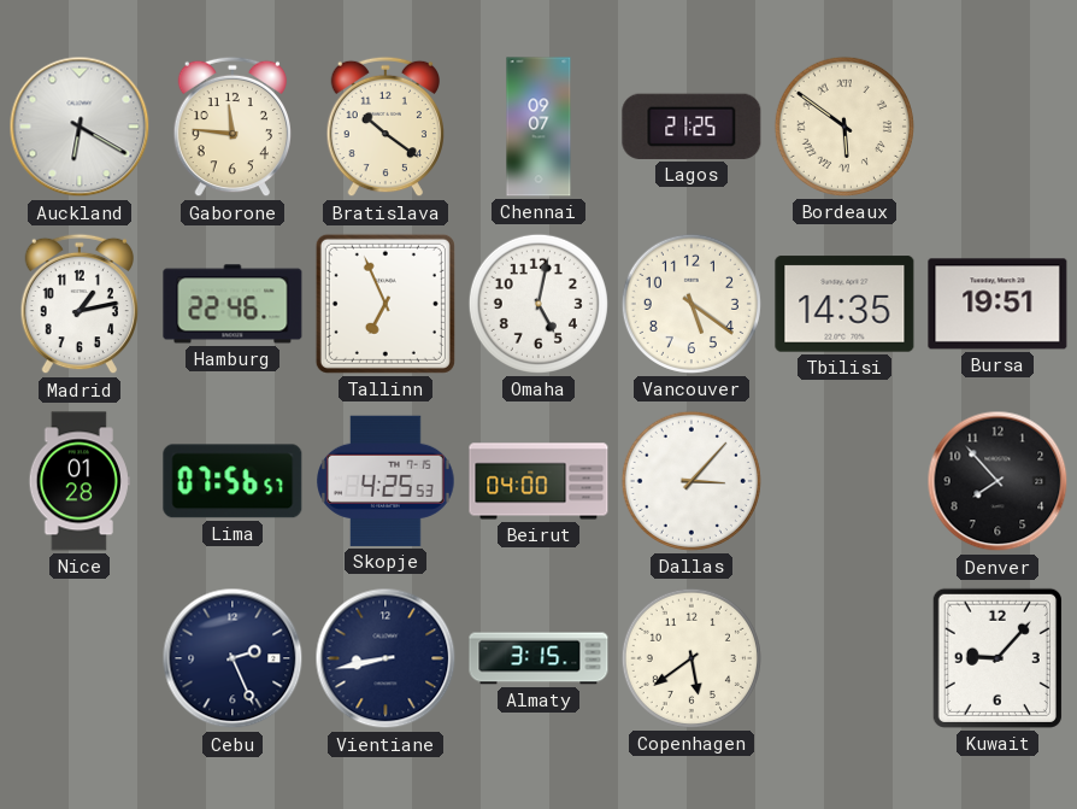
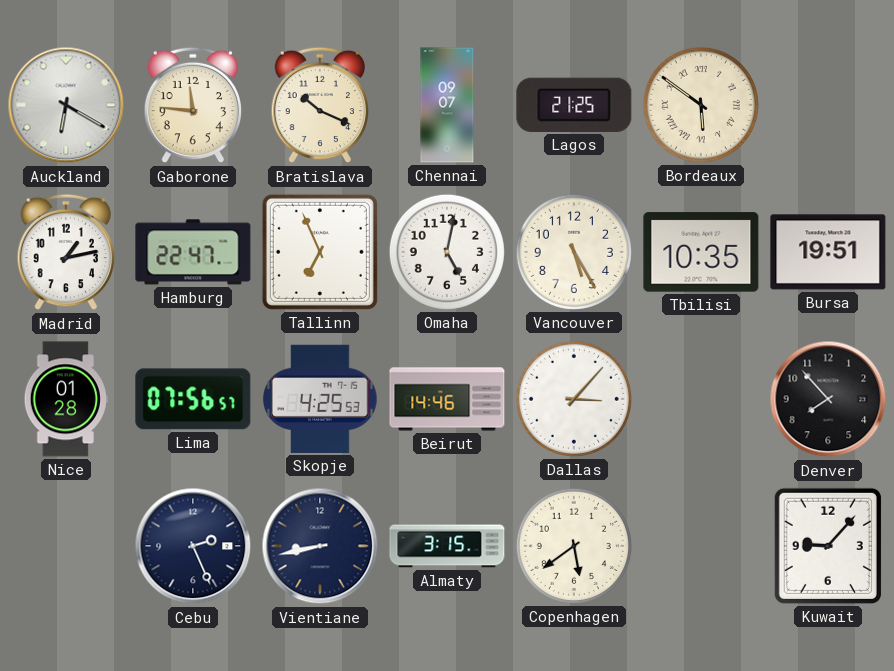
Bratislava: 10:21 -> 10:19 (319, 105)
Hamburg: 22:46 -> 22:47 (193, 252)
Vancouver: 5:21 -> 5:25 (574, 252)
Tbilisi: 14:35 -> 10:35 (701, 252)
Beirut: 04:00 -> 14:46 (447, 399)
